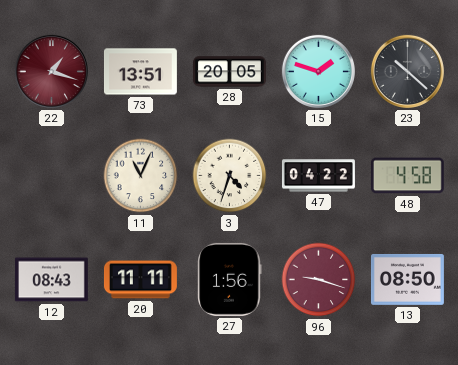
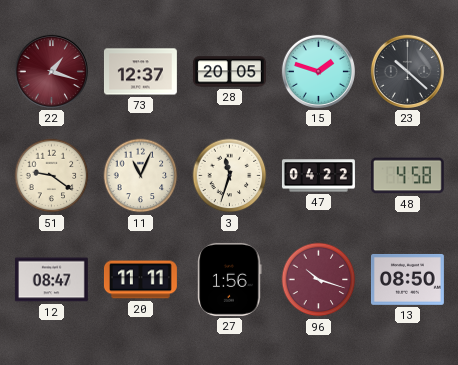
73: 13:51 -> 12:37 (140, 72)
51: none -> 9:21 (52, 176)
3: 4:33 -> 11:33 (230, 176)
12: 08:43 -> 08:47 (51, 280)
96: 9:18 -> 10:18 (319, 280)
